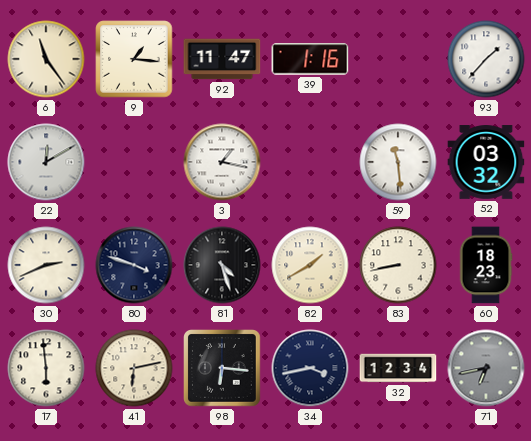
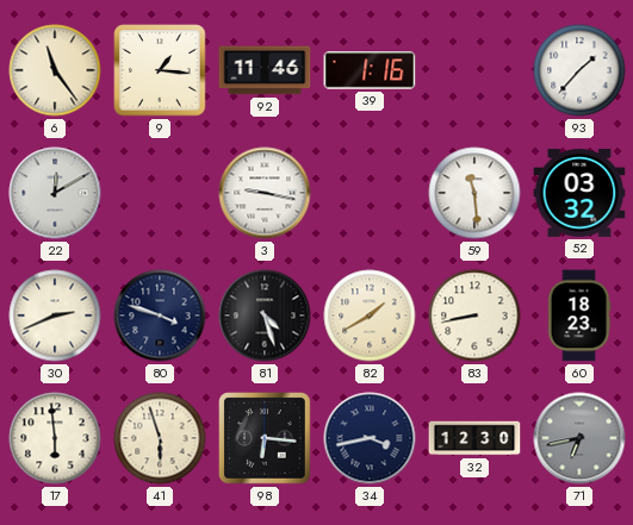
92: 11:47 -> 11:46 (265, 70)
3: 1:17 -> 9:17 (265, 193)
41: 6:13 -> 5:57 (160, 438)
32: 12:34 -> 12:30 (474, 438)
